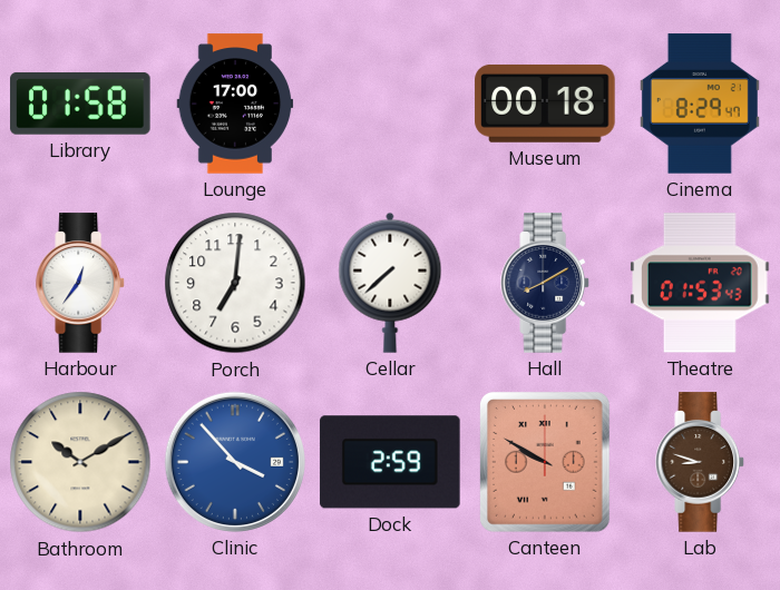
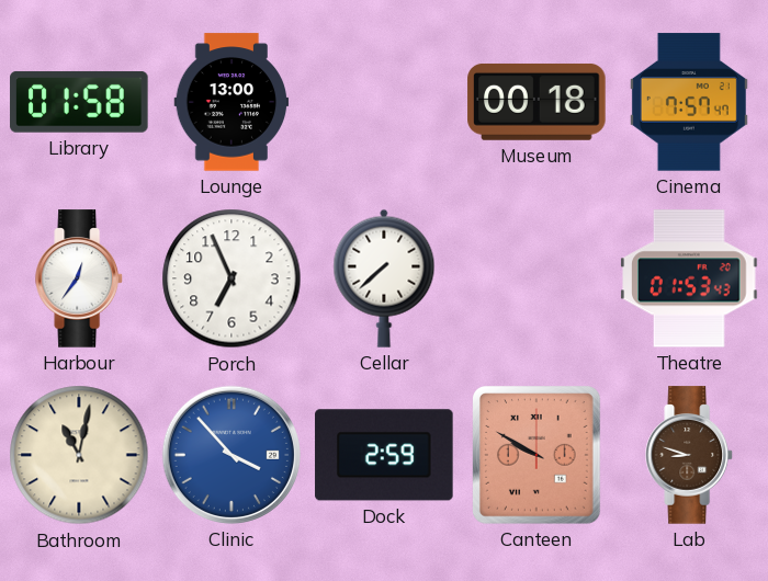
Lounge: 17:00 -> 13:00 (231, 102)
Cinema: 8:29 -> 7:57 (689, 102)
Porch: 7:01 -> 6:56 (231, 278)
Hall: 8:10 -> none (546, 283)
Bathroom: 10:10 -> 11:02 (79, 455)
